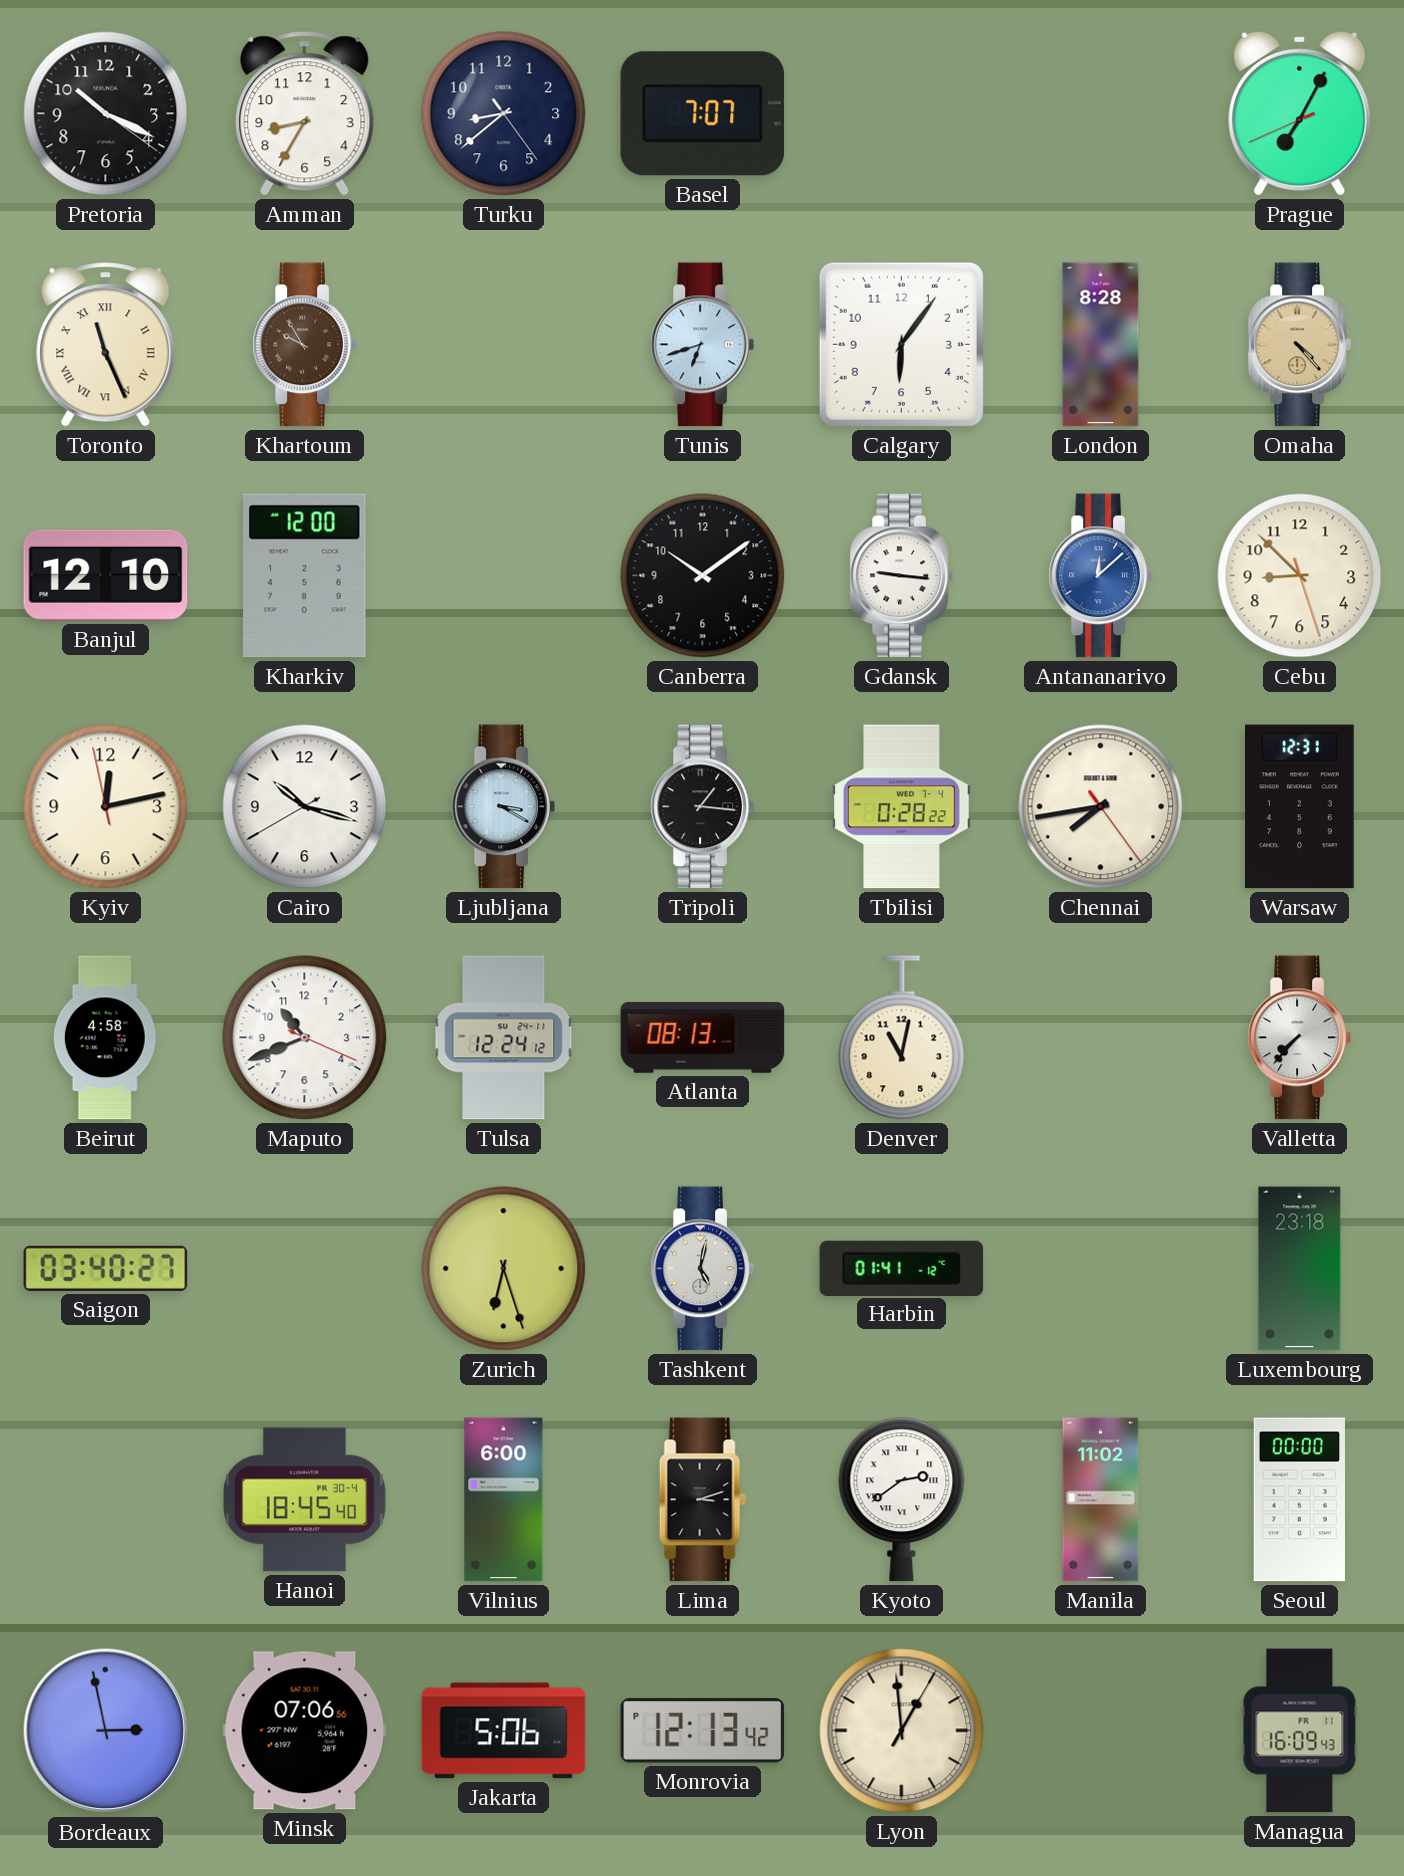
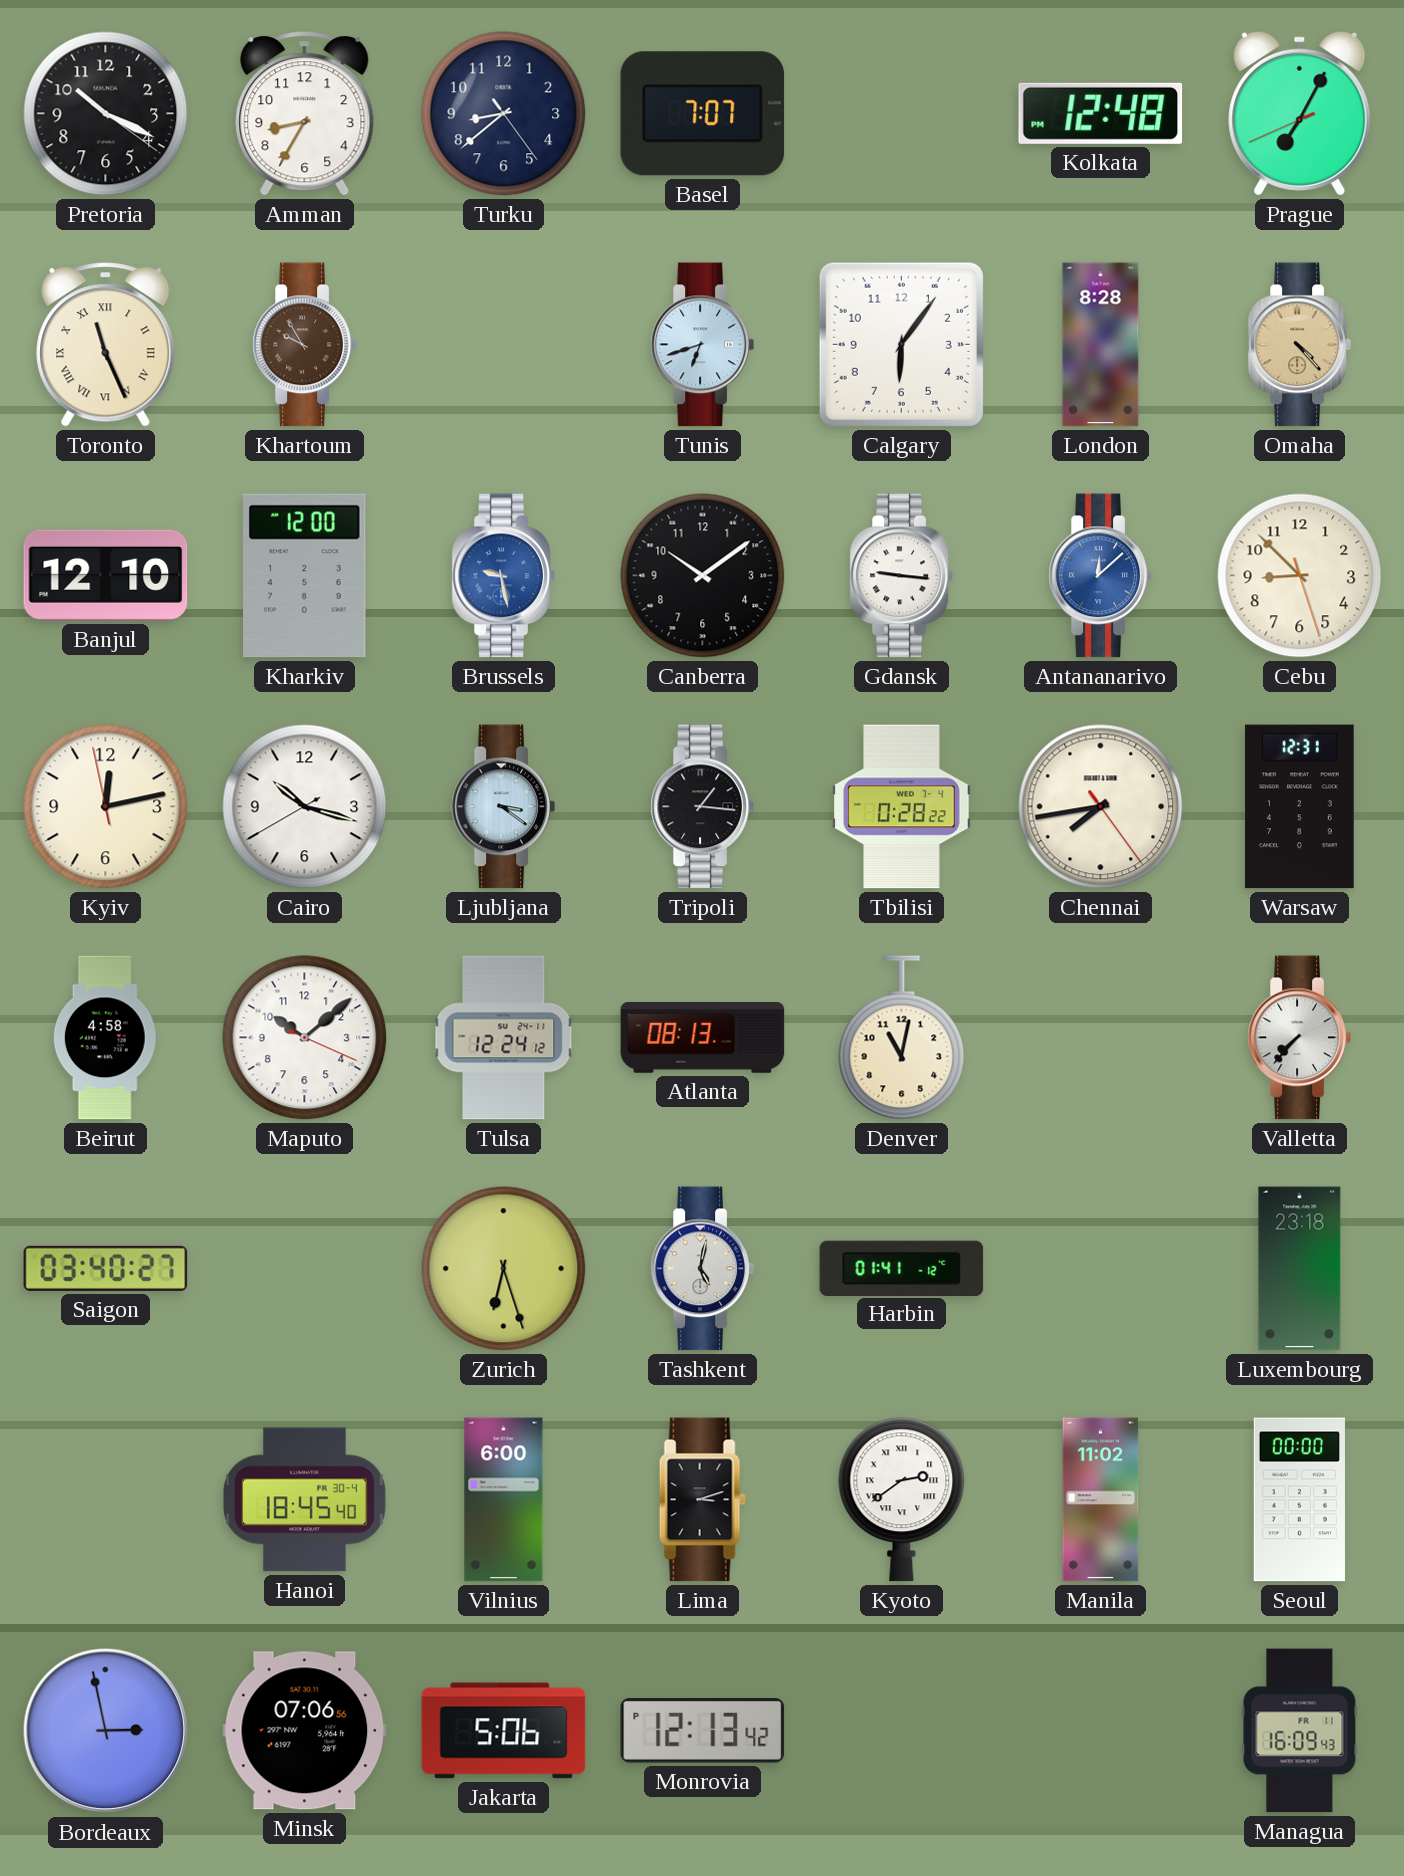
Kolkata: none -> 12:48 (1101, 113)
Brussels: none -> 9:28 (503, 576)
Ljubljana: 3:20 -> 3:21 (503, 807)
Maputo: 10:41 -> 10:08 (305, 1038)
Lyon: 12:59 -> none (902, 1731)
